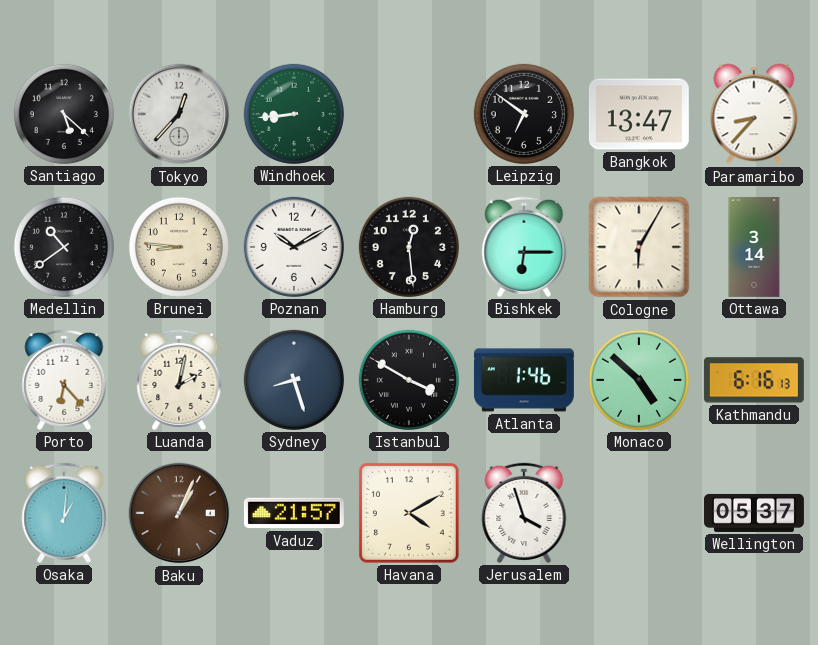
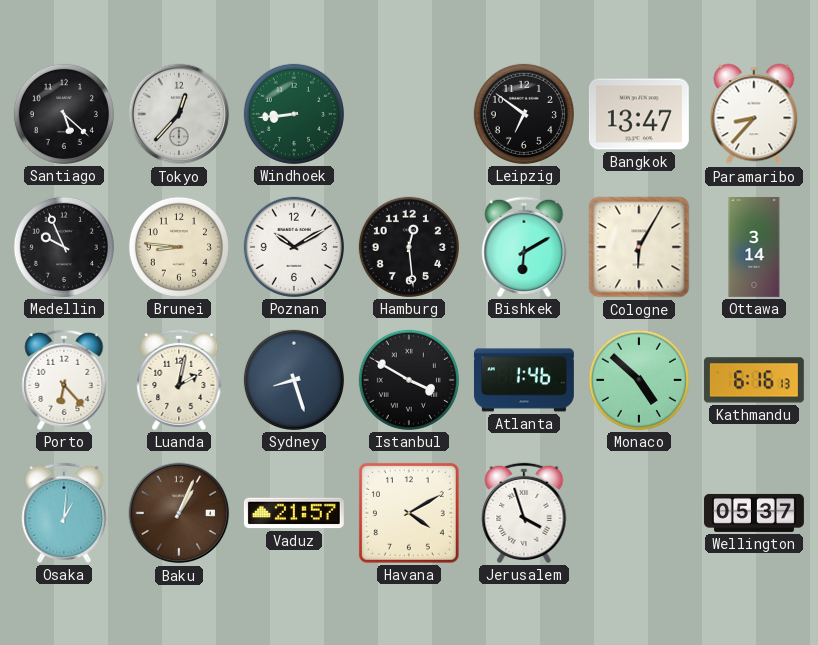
Medellin: 10:39 -> 9:56 (64, 247)
Bishkek: 6:15 -> 6:10 (524, 247)
